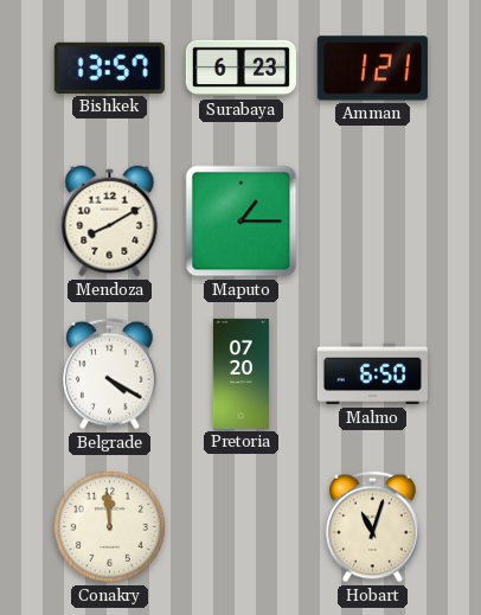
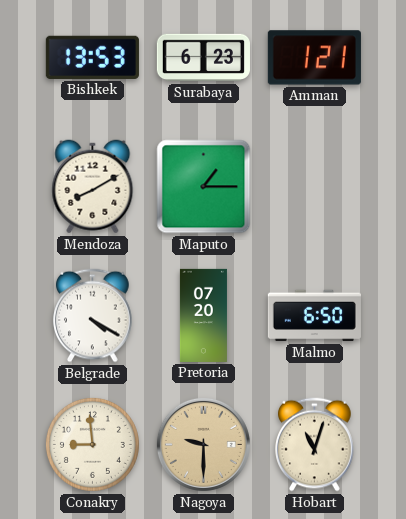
Bishkek: 13:57 -> 13:53 (92, 57)
Conakry: 11:59 -> 8:59 (92, 444)
Nagoya: none -> 9:30 (203, 444)
